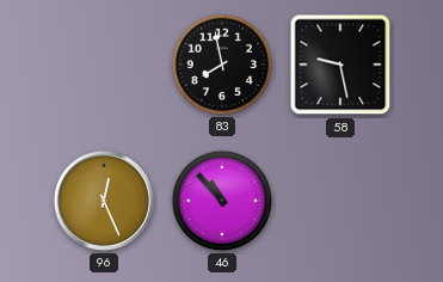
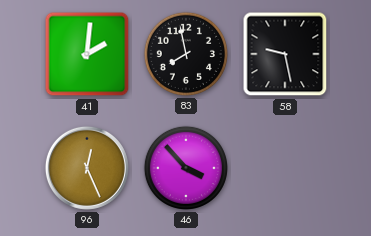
41: none -> 2:01 (87, 54)
46: 10:53 -> 3:53 (186, 168)
